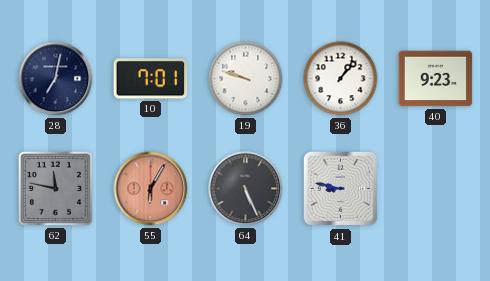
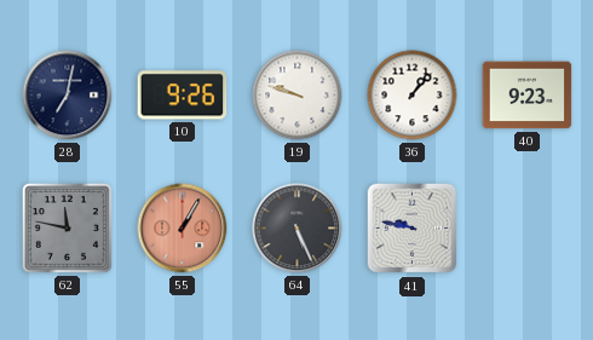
10: 7:01 -> 9:26 (183, 96)
55: 6:05 -> 1:05 (183, 229)
41: 8:47 -> 9:47 (413, 229)
